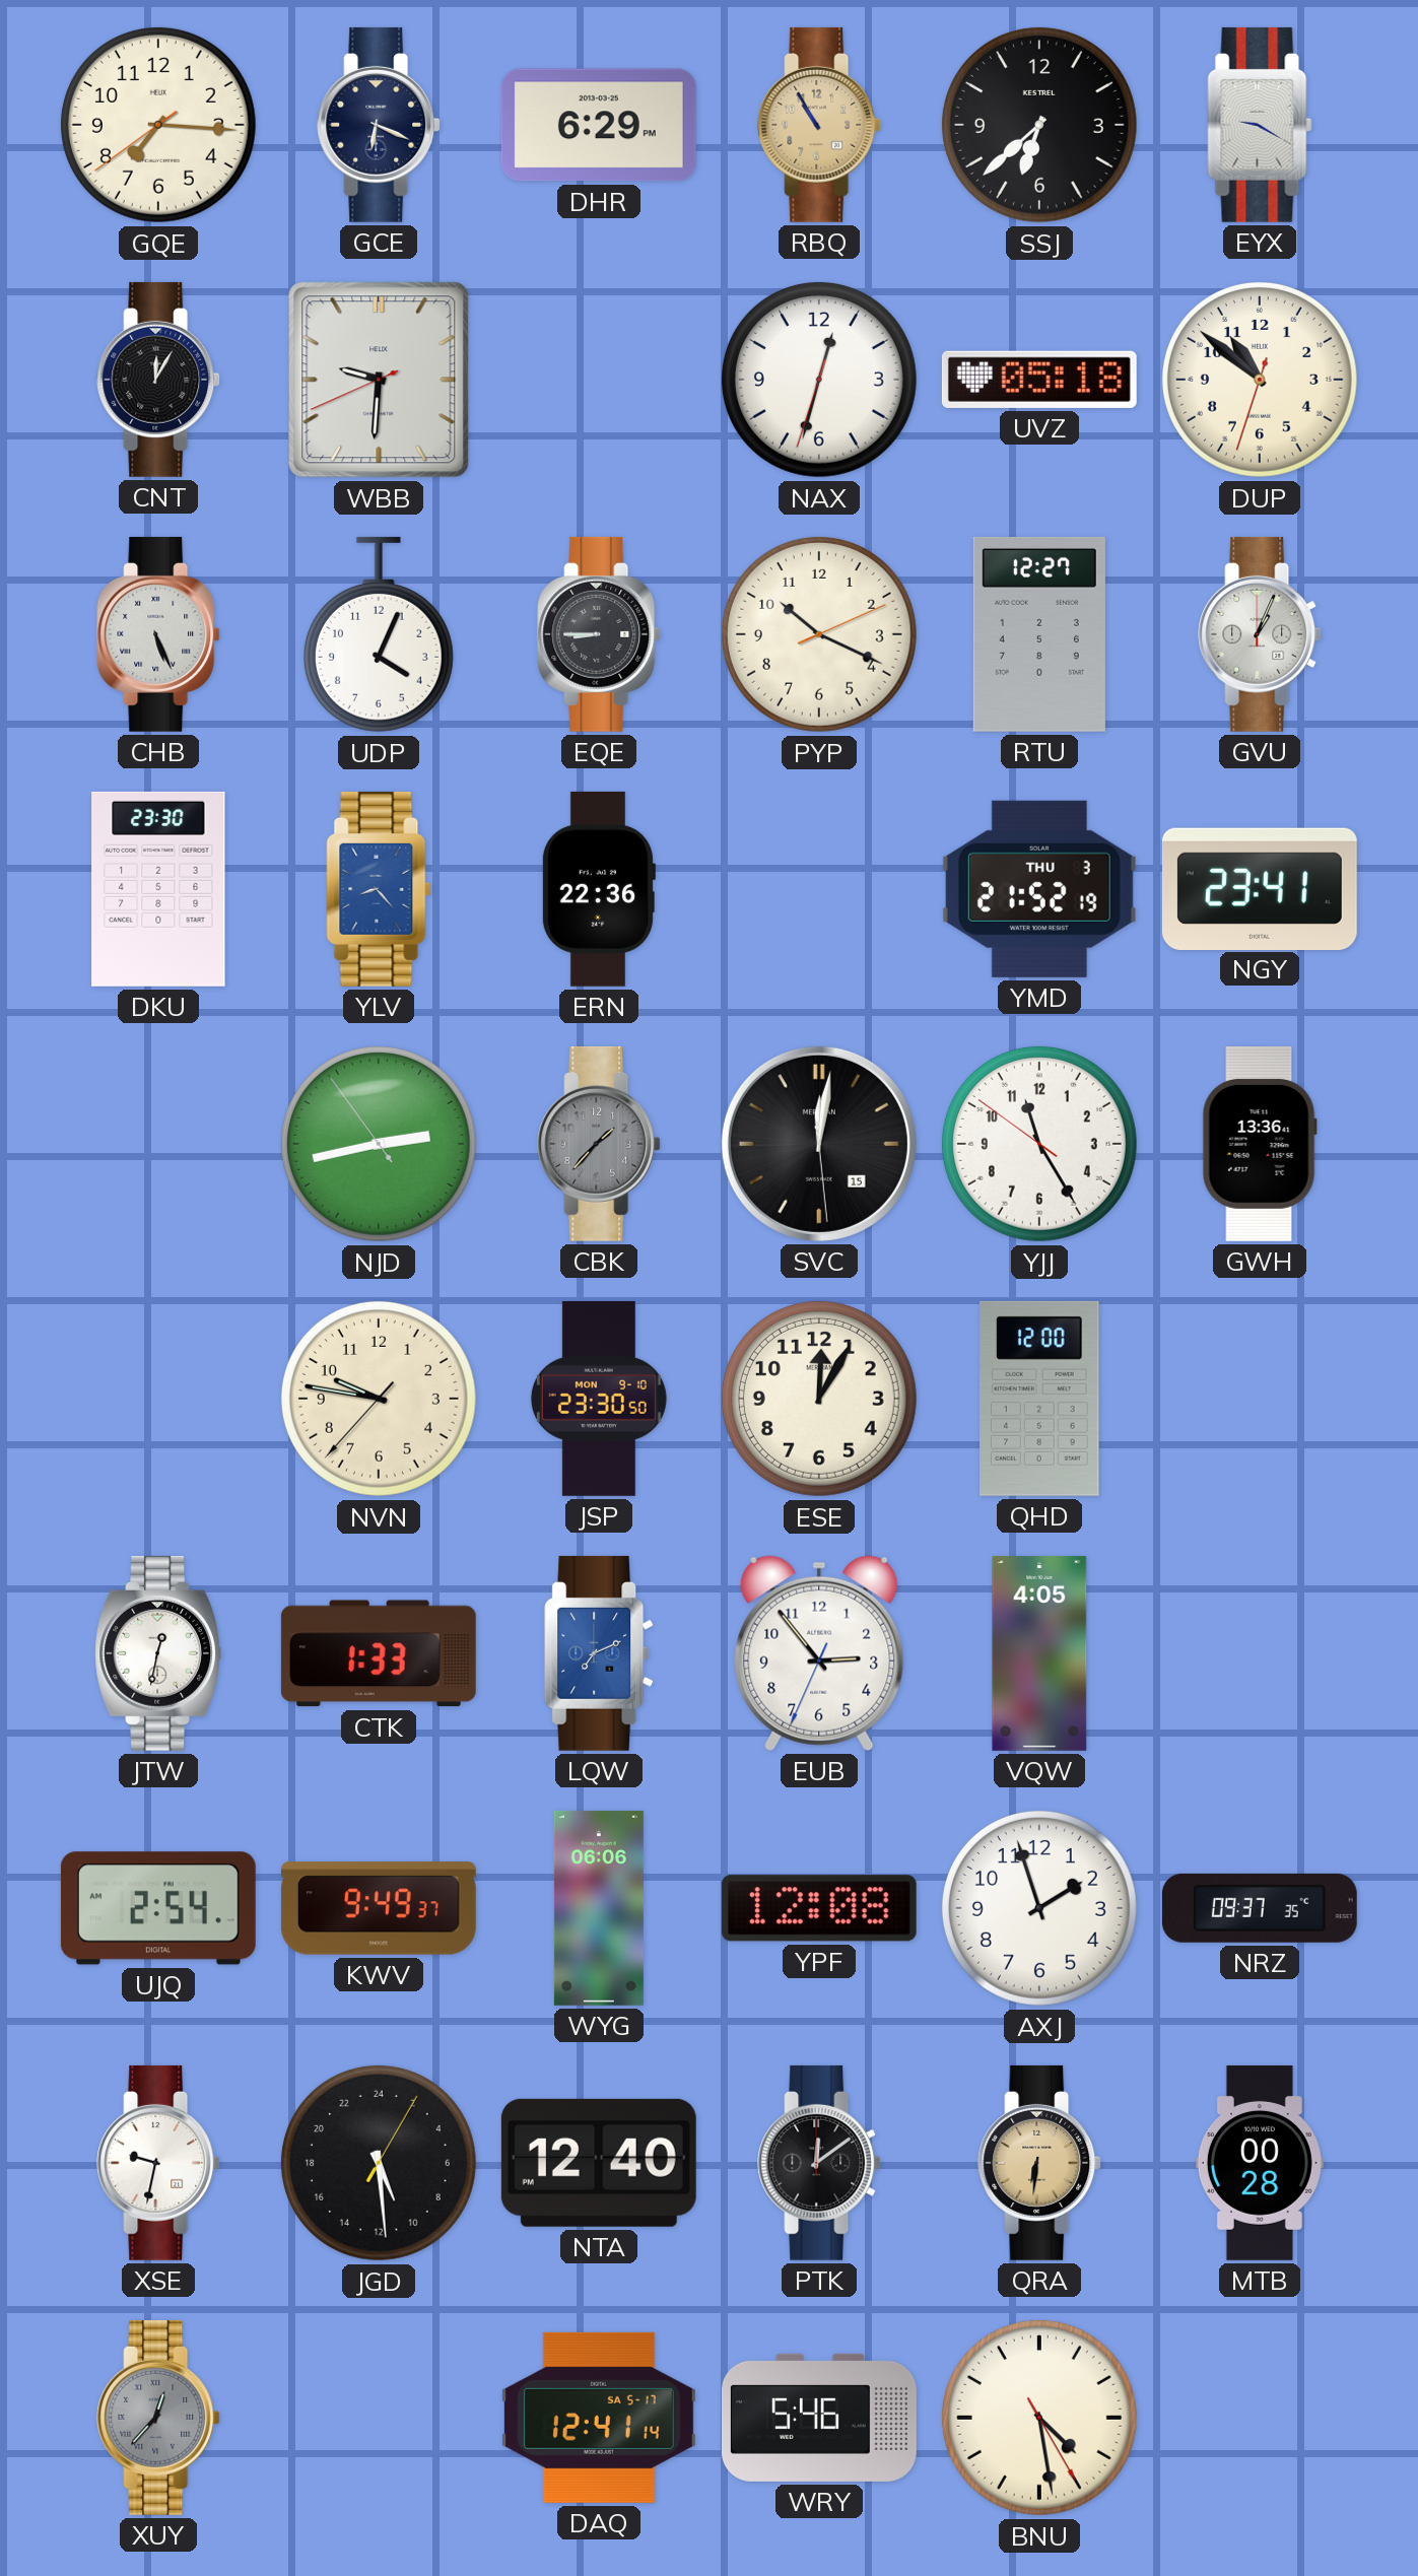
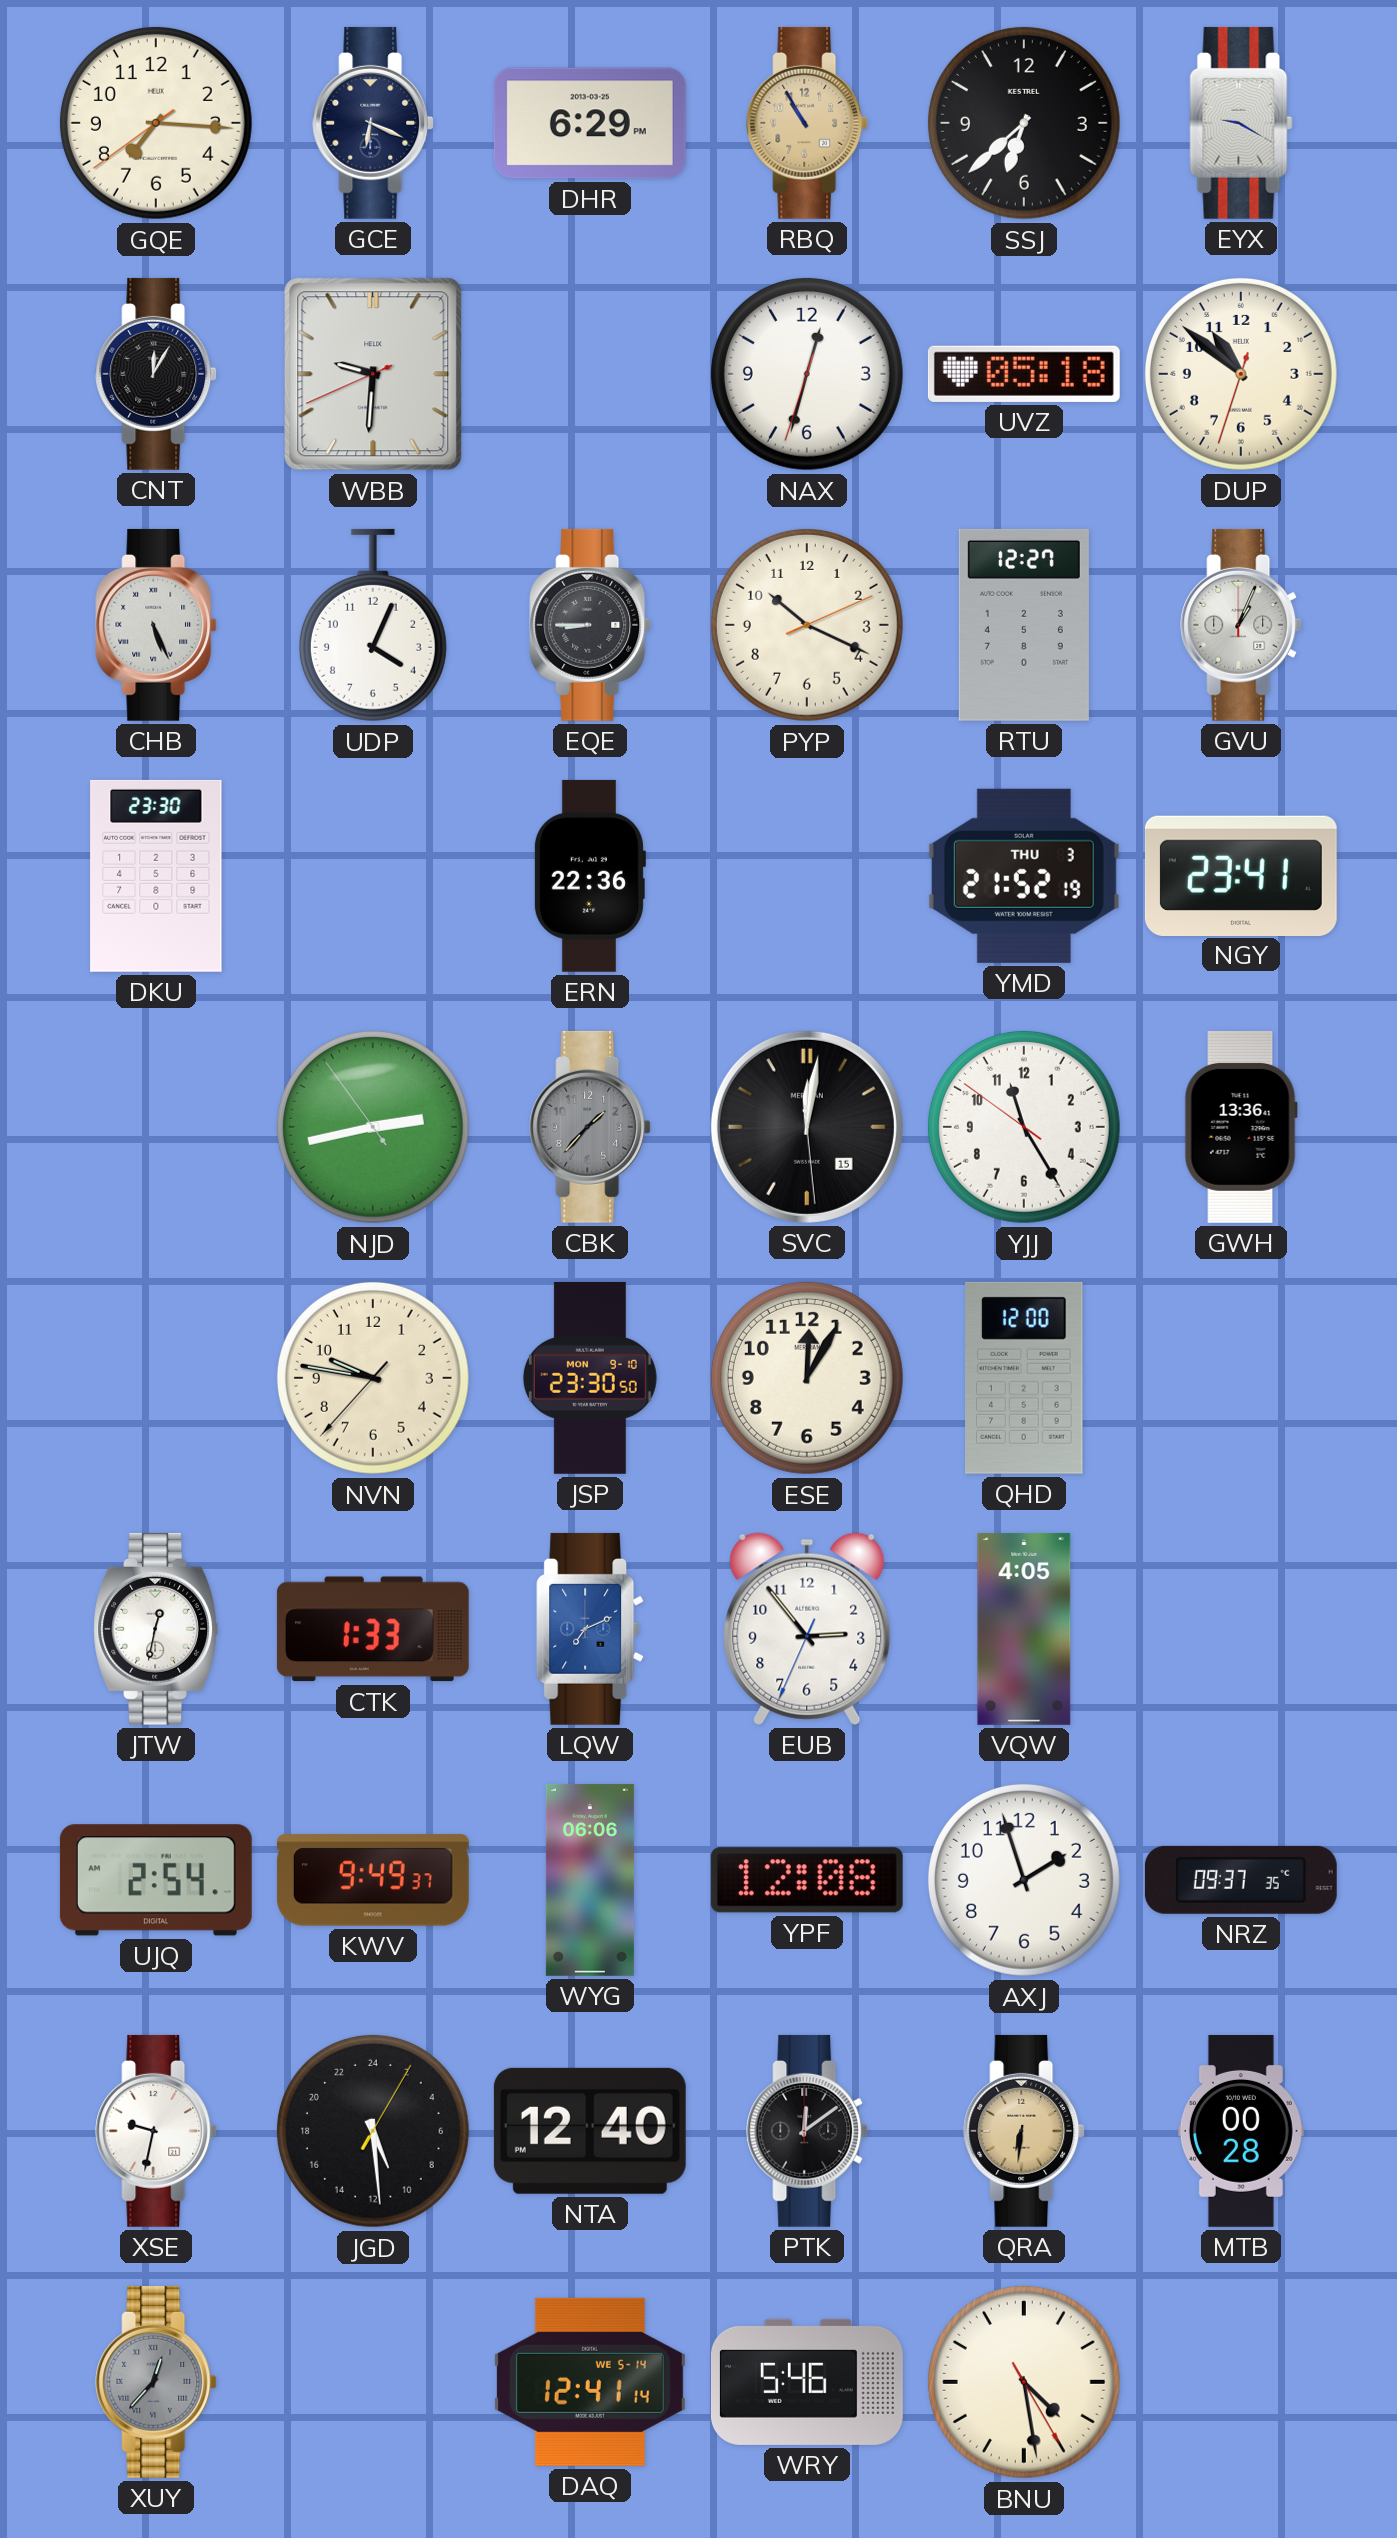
YLV: 8:23 -> none (379, 889)
DAQ date: SA 5-17 -> WE 5-14 (590, 2382)
